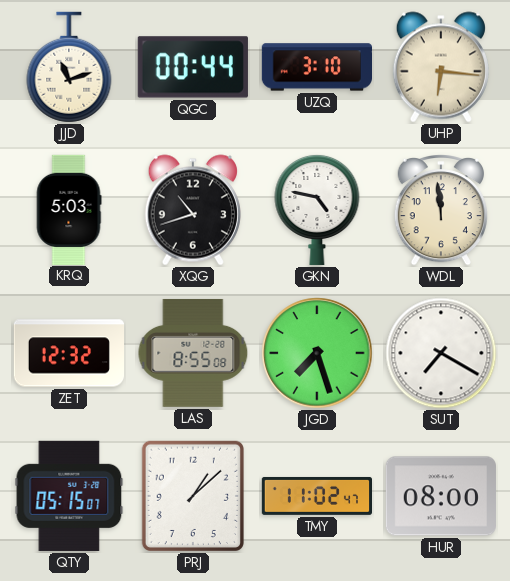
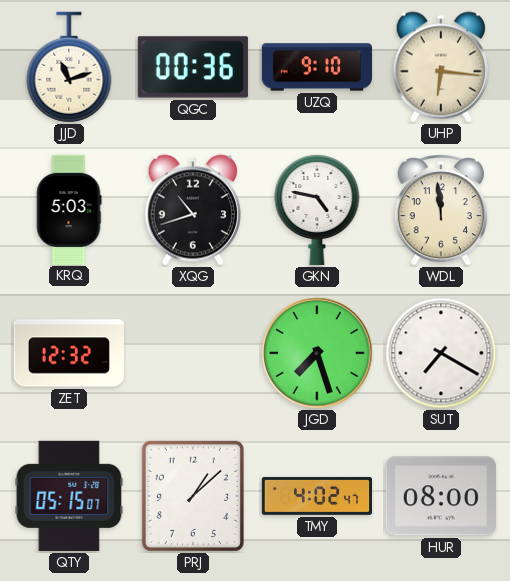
QGC: 00:44 -> 00:36 (193, 67)
UZQ: 3:10 -> 9:10 (316, 67)
LAS: 8:55 -> none (193, 353)
TMY: 11:02 -> 4:02 (316, 496)
